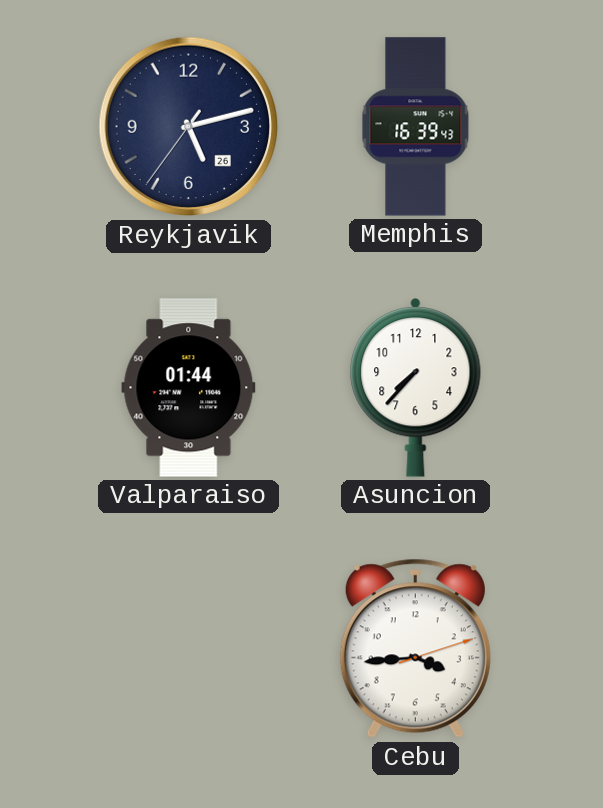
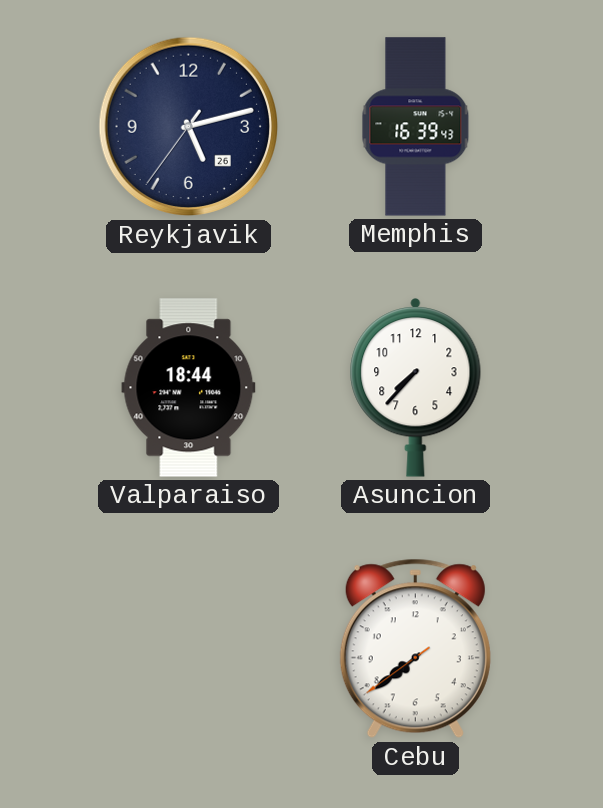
Valparaiso: 01:44 -> 18:44 (189, 388)
Cebu: 3:44 -> 7:38 (415, 649)
